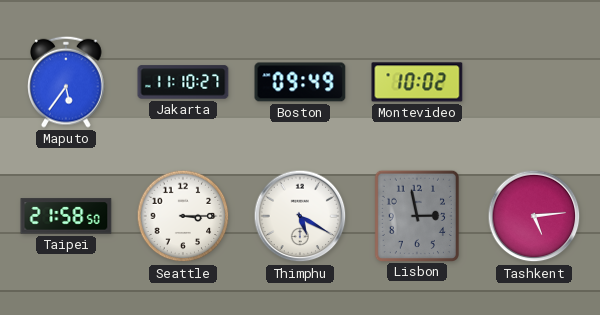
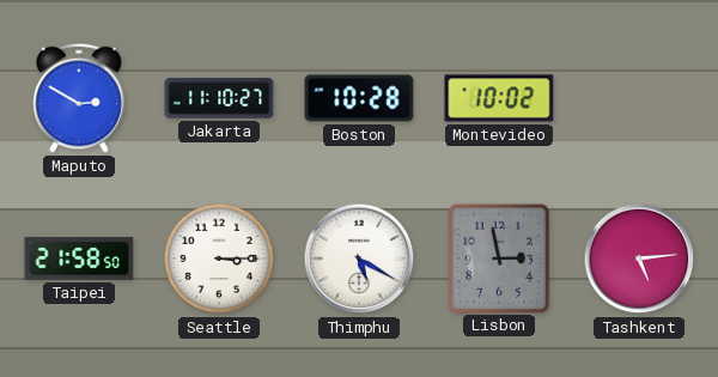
Maputo: 5:36 -> 2:50 (79, 98)
Boston: 09:49 -> 10:28 (359, 98)
